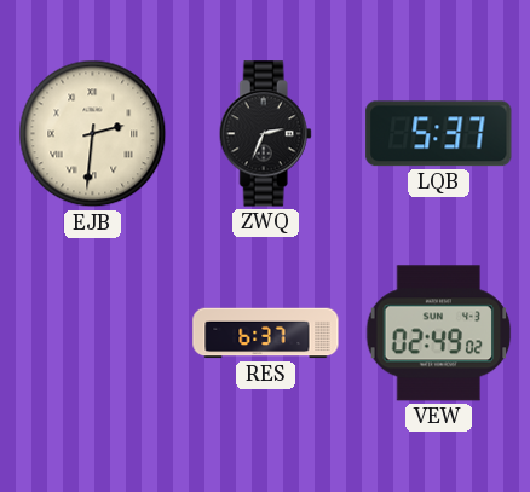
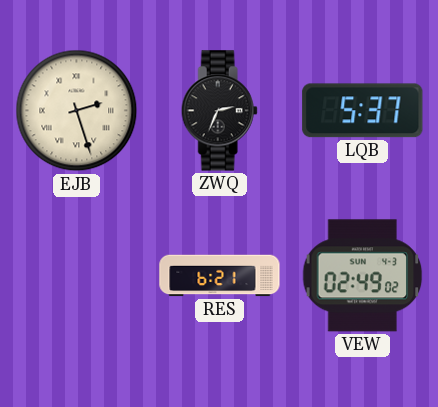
EJB: 2:31 -> 2:27 (77, 111)
RES: 6:37 -> 6:21 (220, 276)
